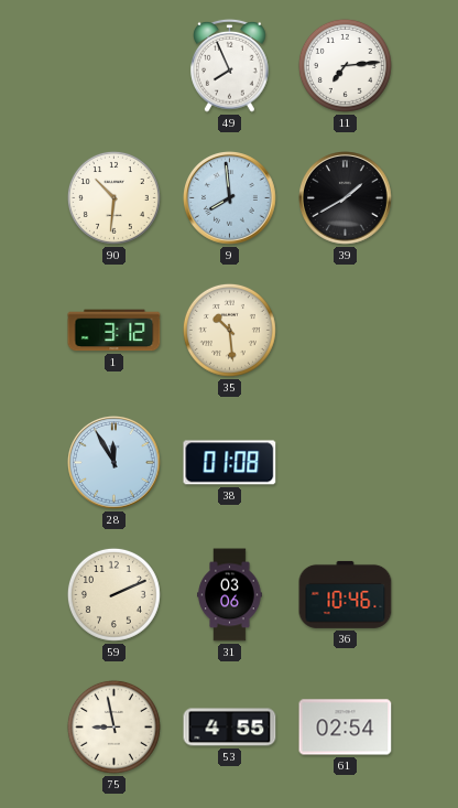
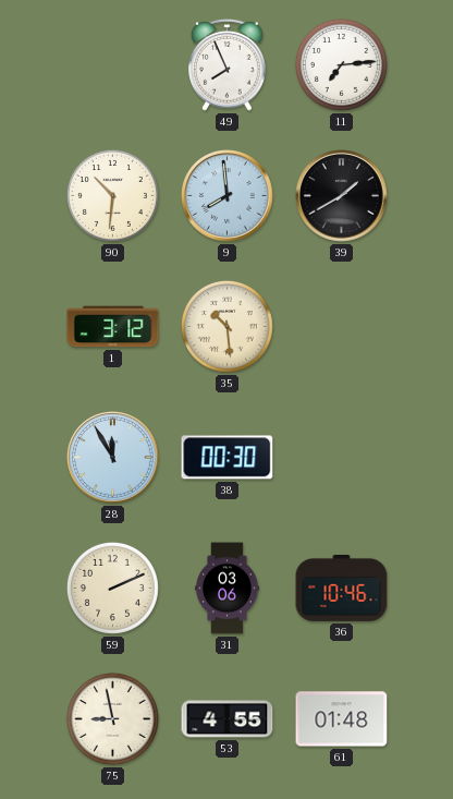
38: 01:08 -> 00:30 (228, 458)
61: 02:54 -> 01:48 (342, 719)
